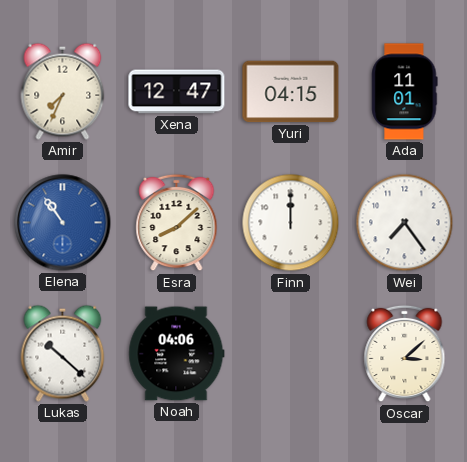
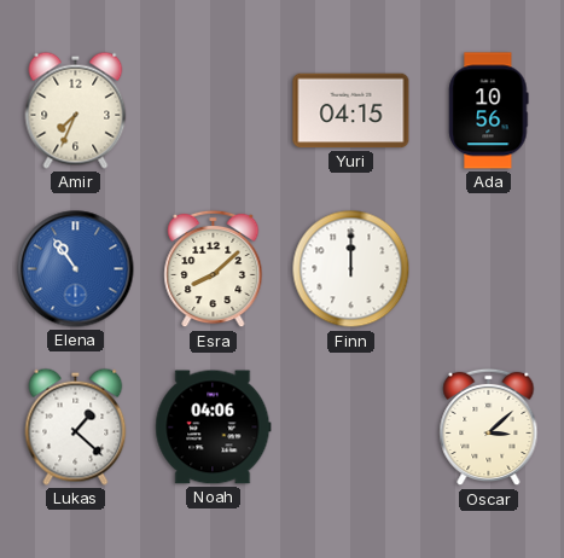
Xena: 12:47 -> none (177, 92)
Ada: 11:01 -> 10:56 (489, 111)
Wei: 7:24 -> none (405, 223)
Lukas: 10:22 -> 1:22 (76, 426)
